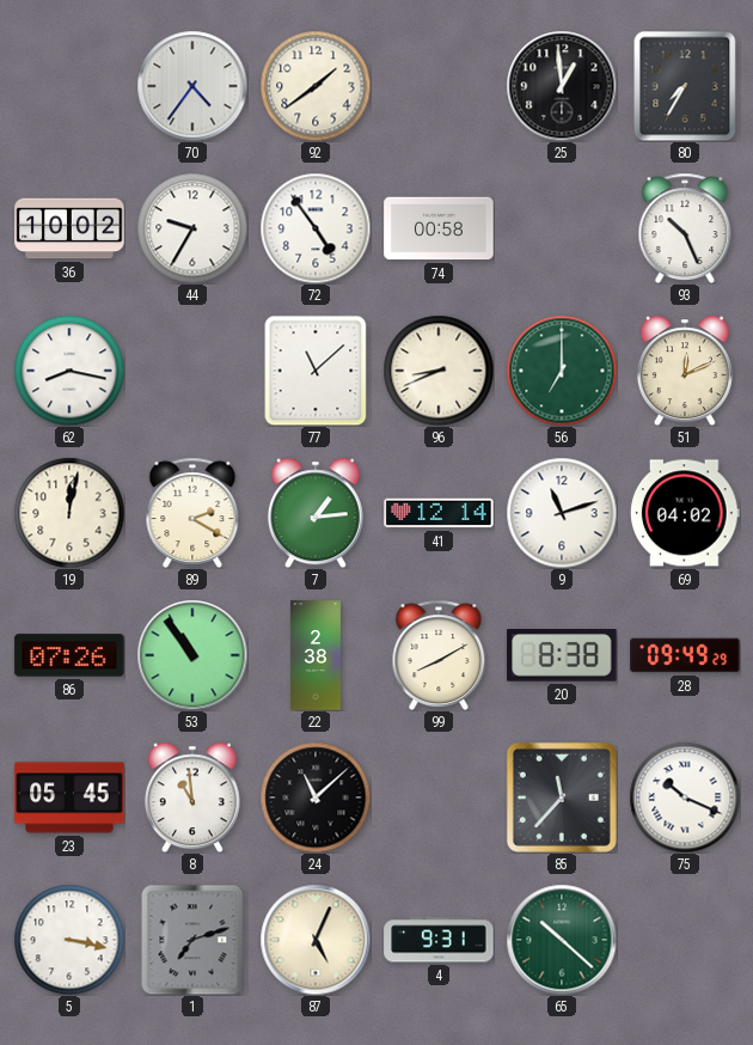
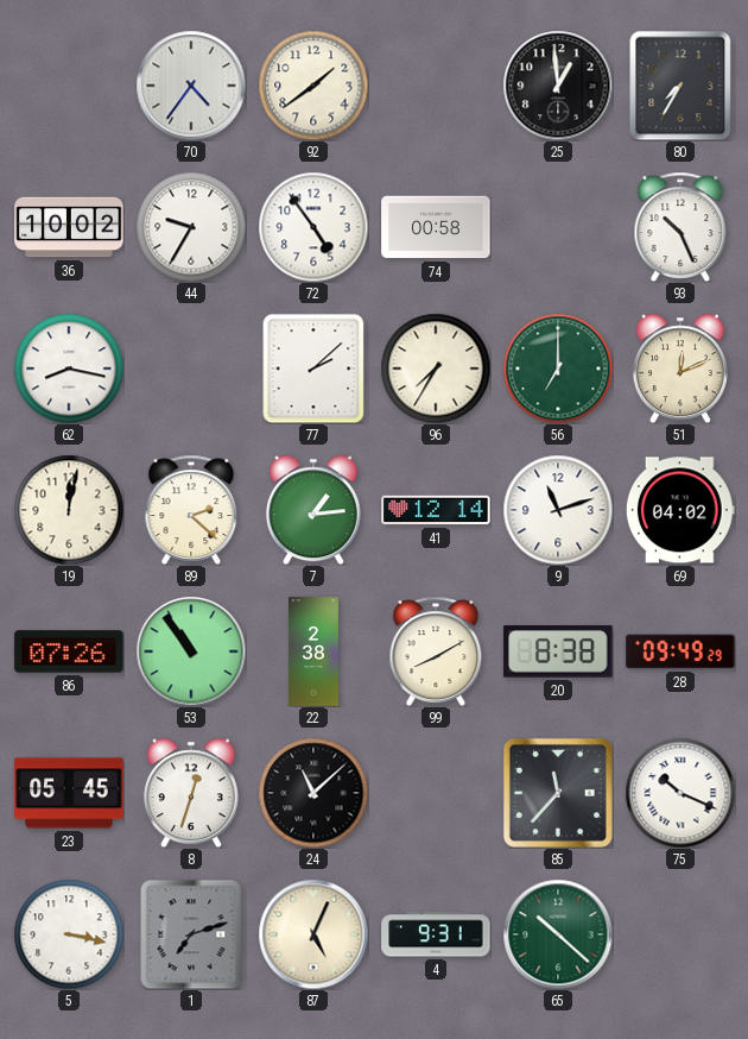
77: 11:08 -> 2:08 (313, 369)
96: 8:41 -> 7:35 (436, 369)
89: 2:20 -> 2:22 (191, 510)
8: 10:59 -> 12:33 (191, 793)
